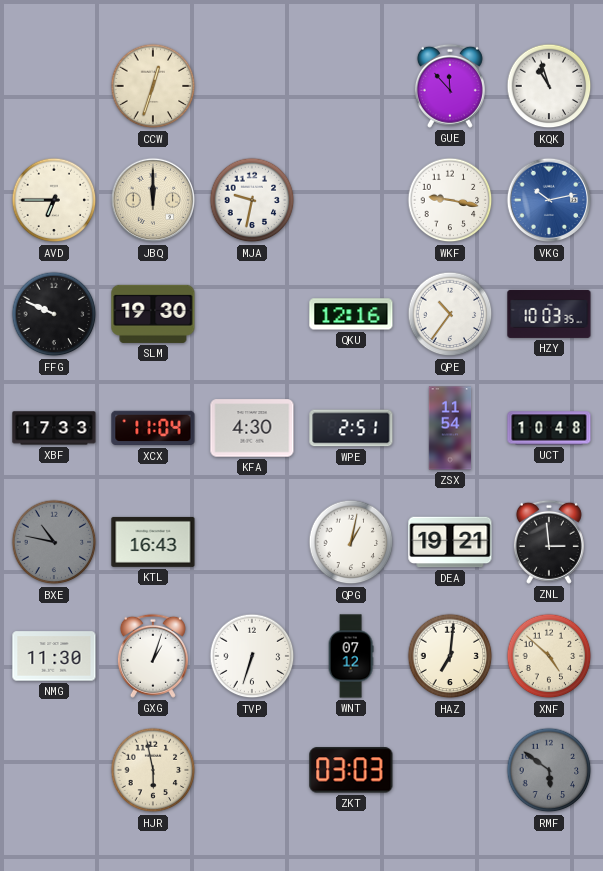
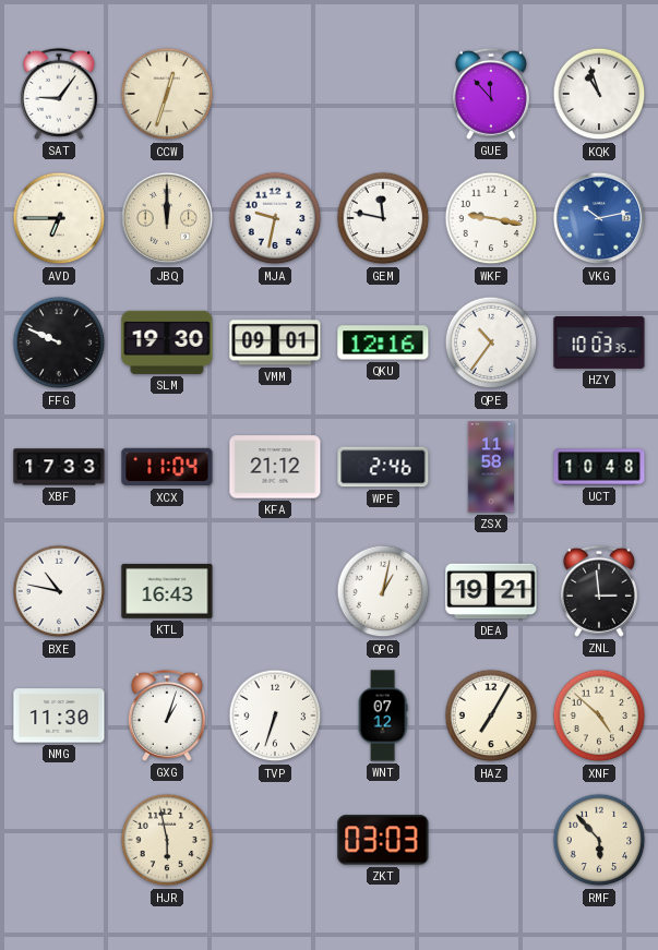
SAT: none -> 9:06 (59, 94)
GEM: none -> 11:47 (383, 218)
VMM: none -> 09:01 (275, 342)
KFA: 4:30 -> 21:12 (275, 467)
WPE: 2:51 -> 2:46 (383, 467)
ZSX: 11:54 -> 11:58 (491, 467)
BXE dial: grey -> white (59, 591)
HAZ: 7:01 -> 7:05 (491, 715)
RMF: 5:51 -> 5:53 (599, 840)
RMF dial: grey -> cream (599, 840)
